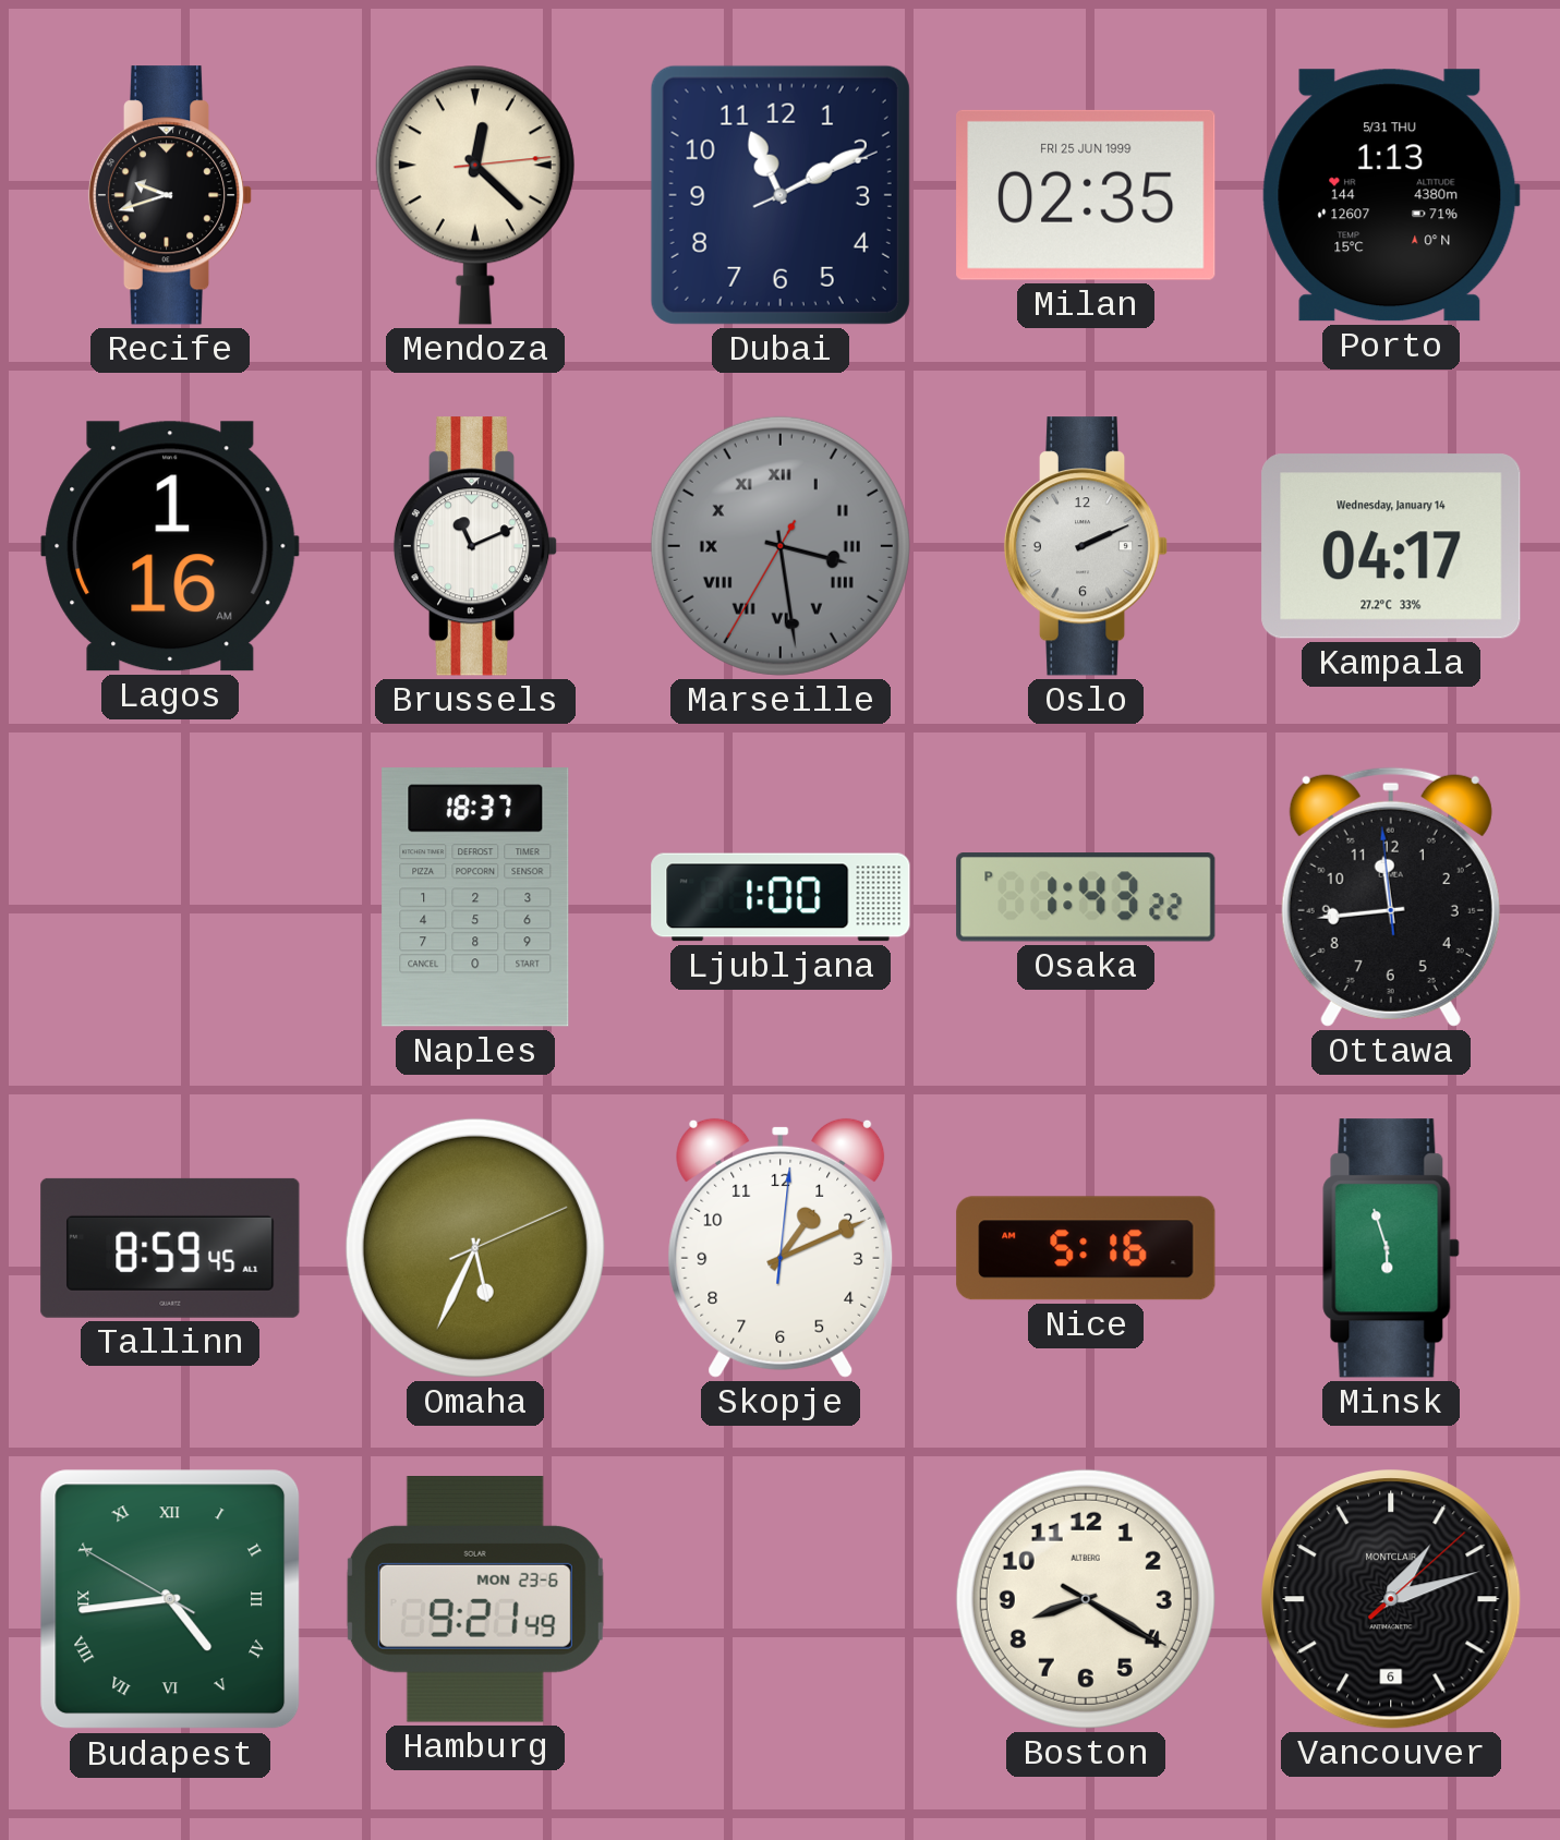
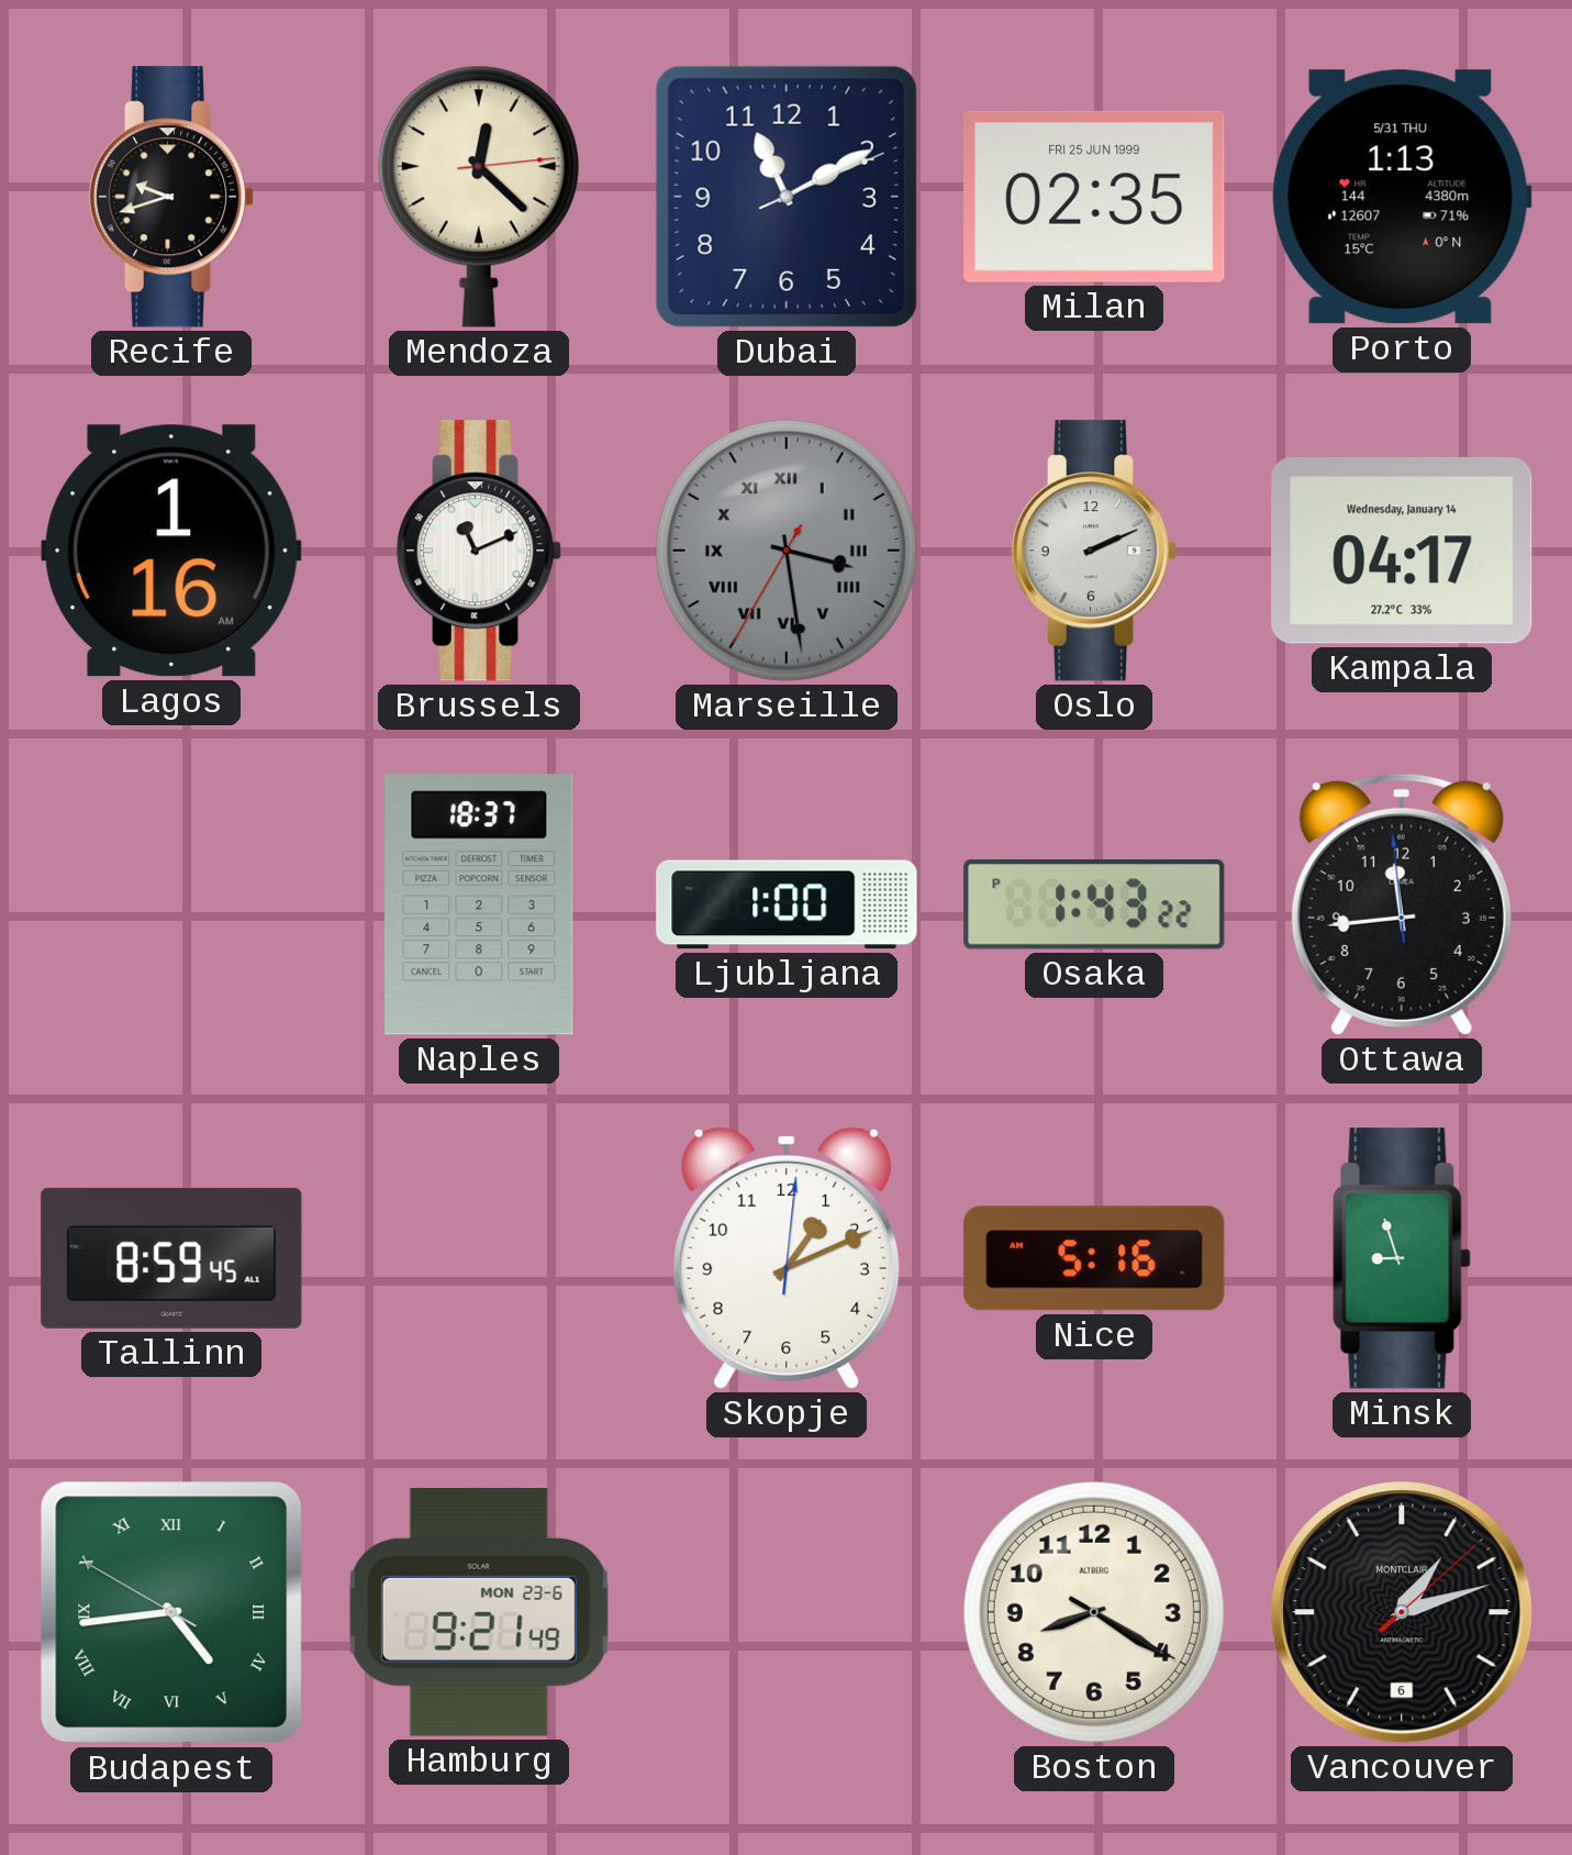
Omaha: 5:34 -> none (475, 1248)
Minsk: 5:57 -> 8:57 (1402, 1258)
